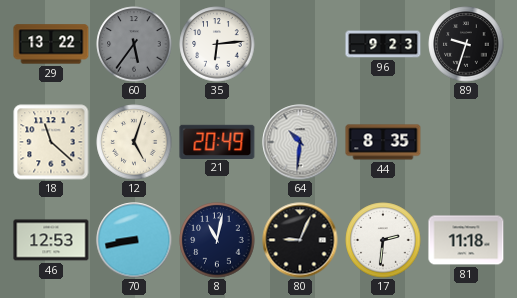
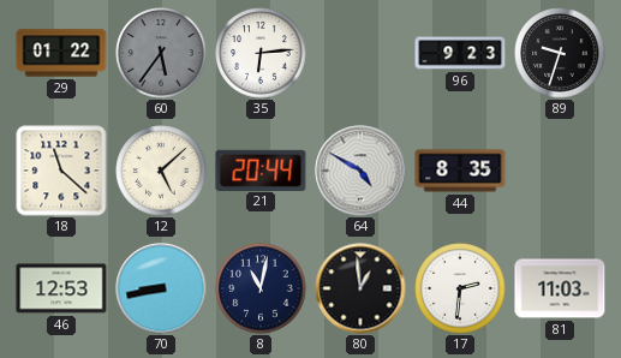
29: 13:22 -> 01:22 (61, 53)
12: 5:03 -> 5:08 (161, 171)
21: 20:49 -> 20:44 (261, 169)
64: 10:31 -> 4:50 (360, 171)
80: 9:04 -> 12:59 (360, 288)
81: 11:18 -> 11:03 (560, 288)
